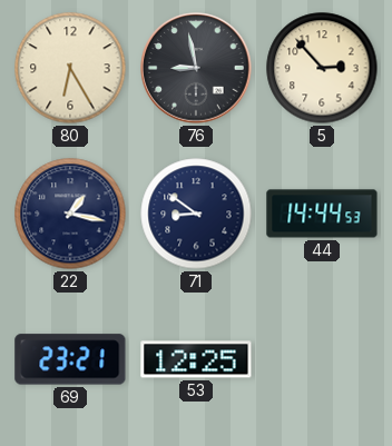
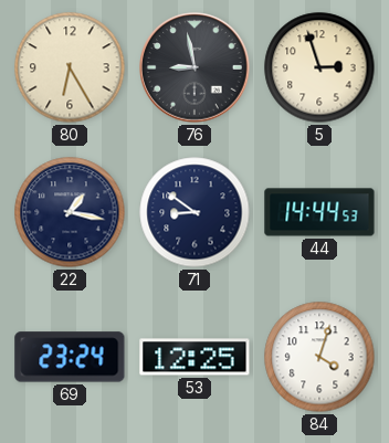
5: 2:53 -> 2:57 (319, 67)
69: 23:21 -> 23:24 (70, 357)
84: none -> 4:03 (319, 357)
